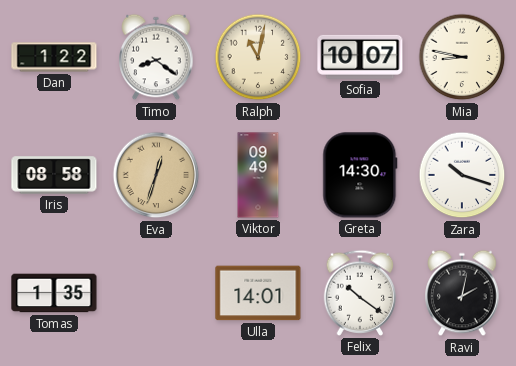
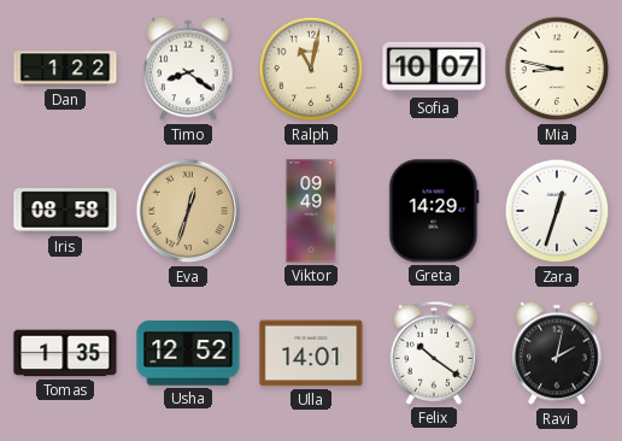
Greta: 14:30 -> 14:29 (434, 211)
Zara: 10:18 -> 12:33 (557, 211)
Usha: none -> 12:52 (188, 353)
